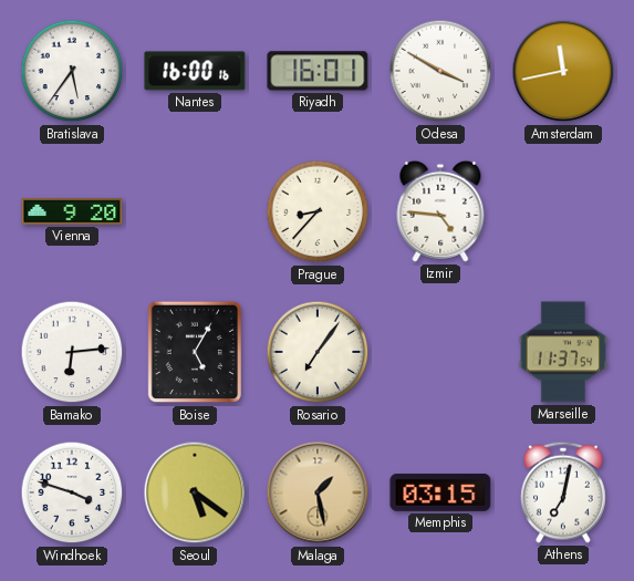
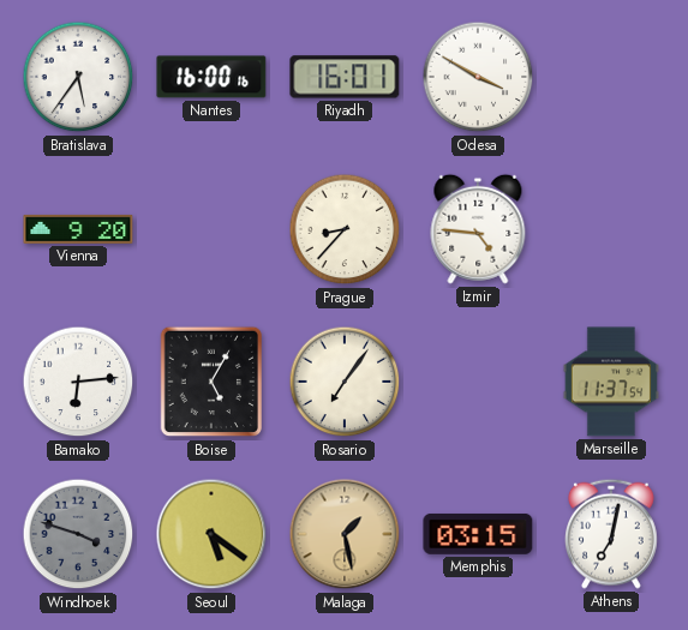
Amsterdam: 11:43 -> none (563, 71)
Windhoek dial: white -> grey (78, 534)
